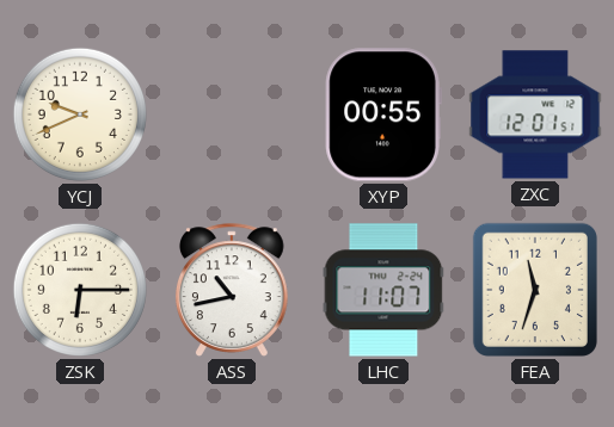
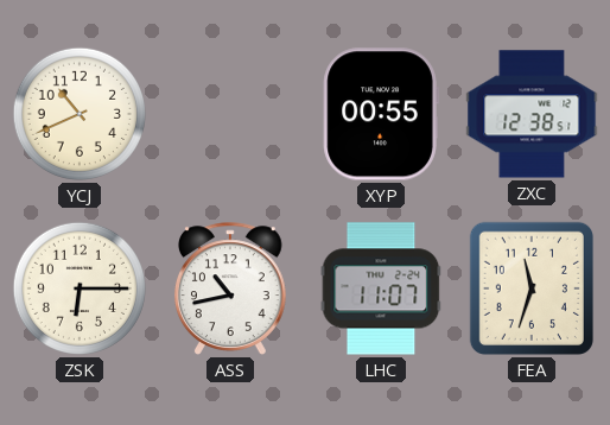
YCJ: 9:41 -> 10:41 (80, 114)
ZXC: 12:01 -> 12:38 (532, 114)
